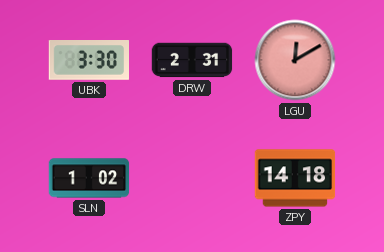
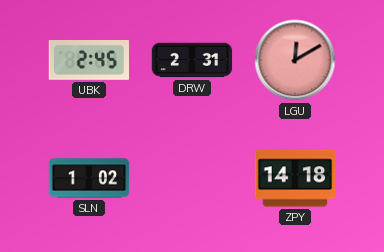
UBK: 3:30 -> 2:45 (89, 61)
